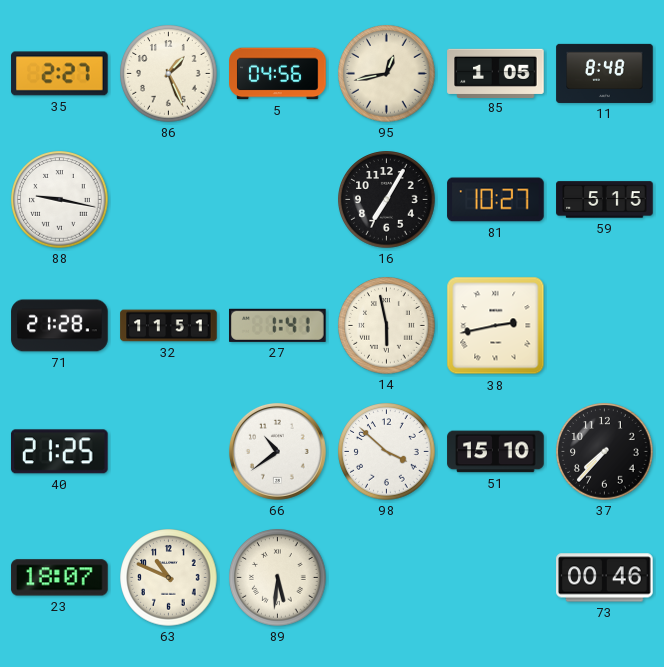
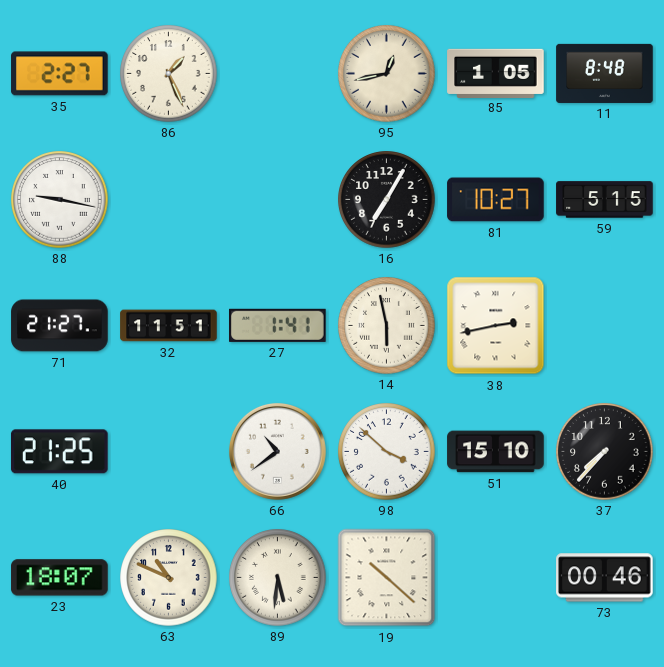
5: 04:56 -> none (278, 74)
71: 21:28 -> 21:27 (60, 326)
19: none -> 10:22 (387, 578)
